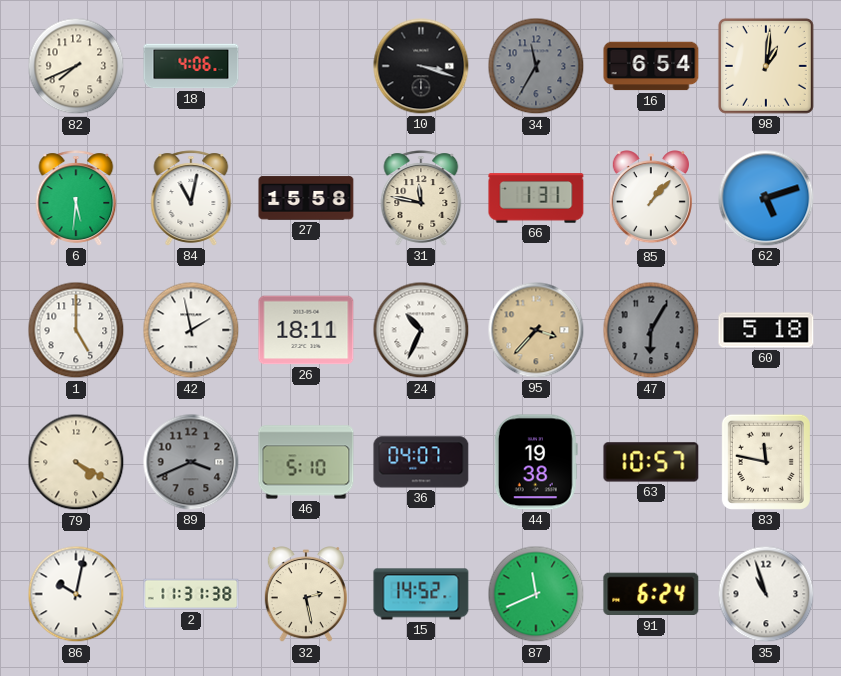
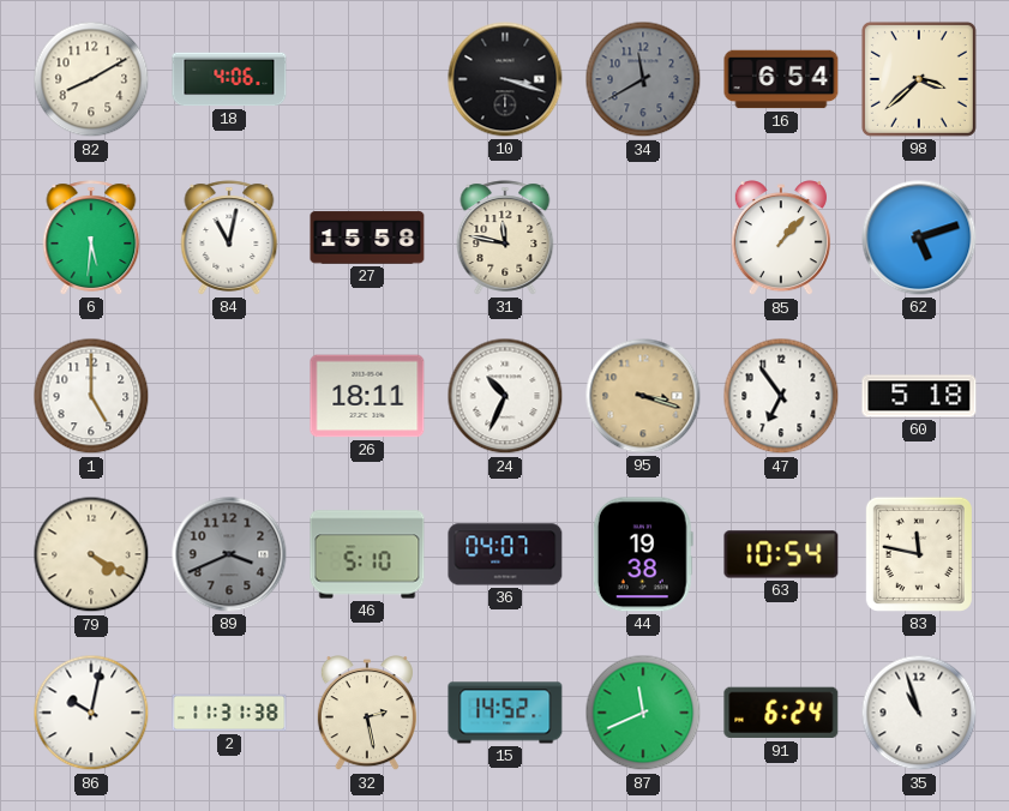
82: 7:41 -> 8:10 (91, 79)
34: 11:35 -> 11:40 (643, 79)
98: 1:01 -> 3:38 (919, 79)
66: 1:31 -> none (536, 198)
42: 1:58 -> none (191, 330)
95: 3:37 -> 3:18 (643, 396)
47: 6:05 -> 6:54 (781, 396)
47 dial: grey -> white (781, 396)
63: 10:57 -> 10:54 (781, 554)
